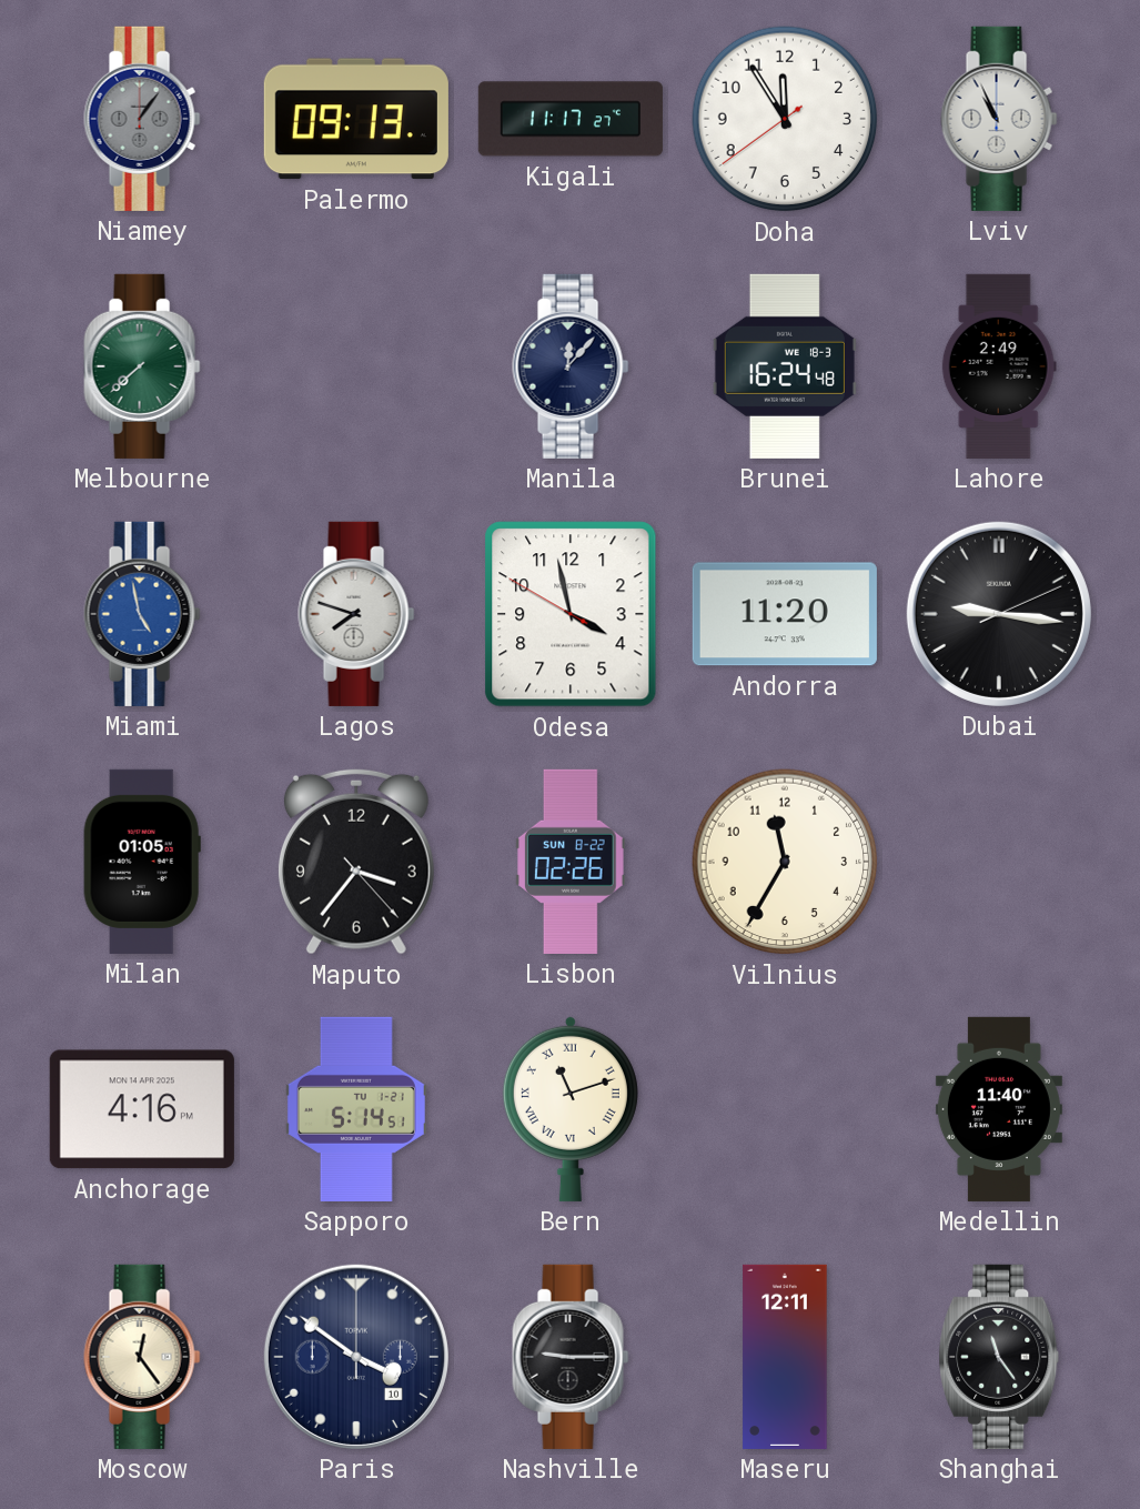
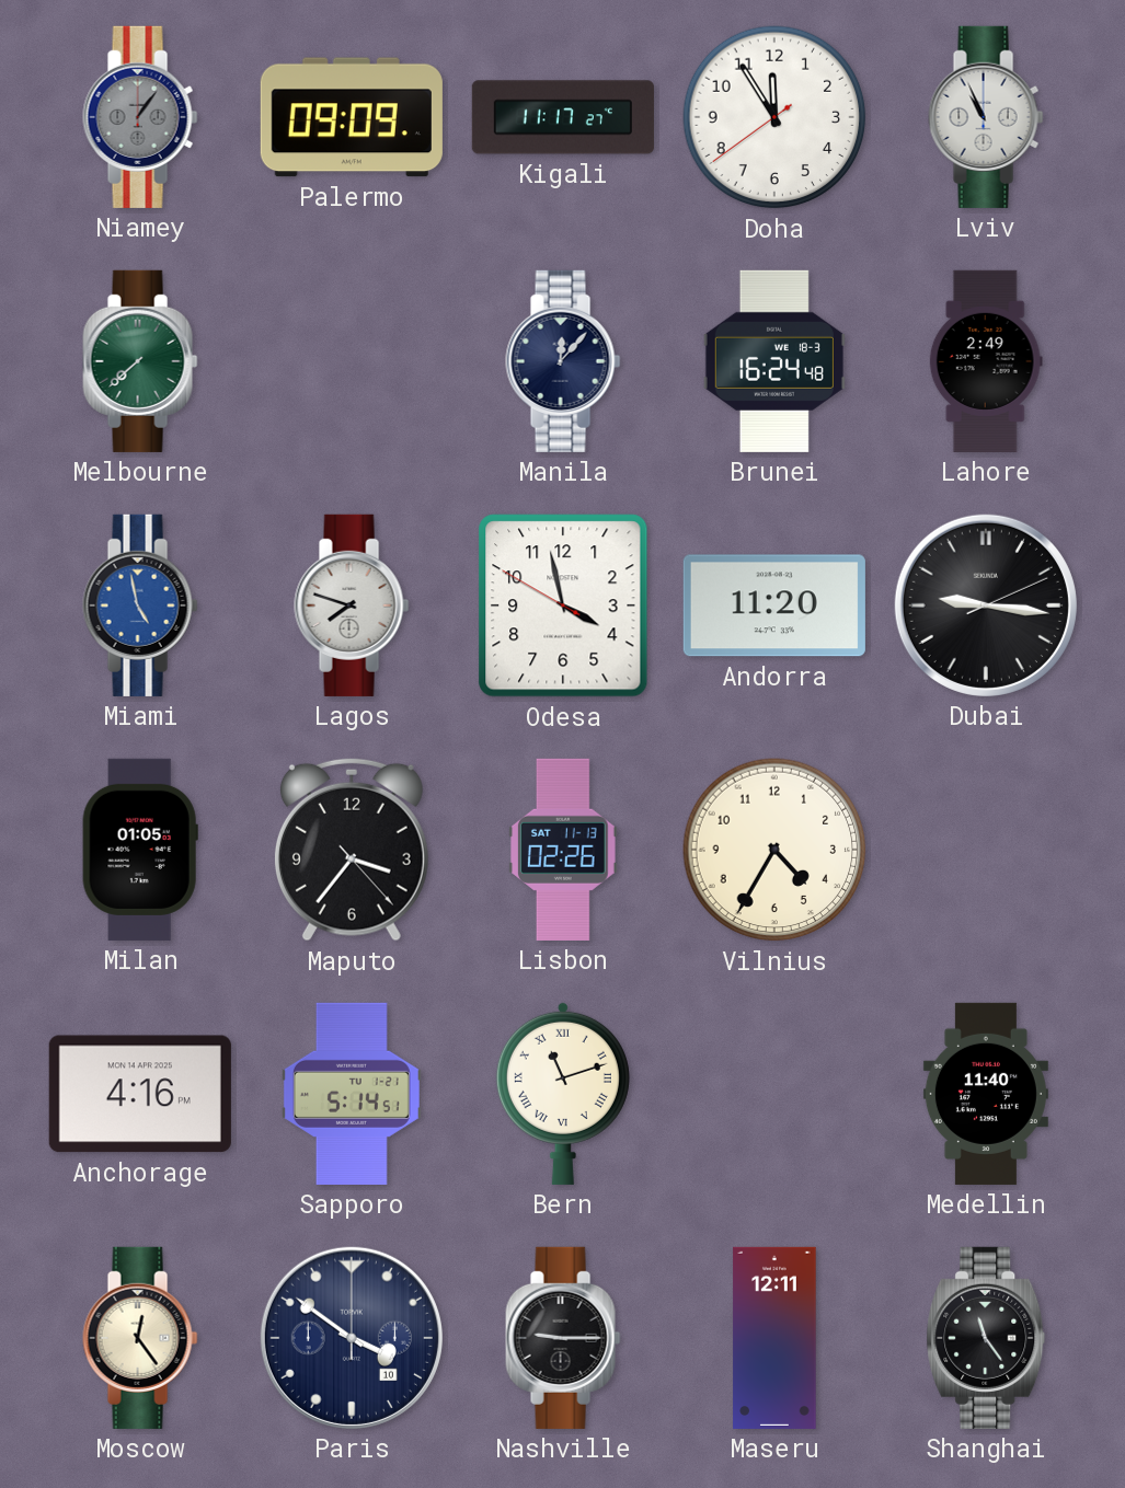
Palermo: 09:13 -> 09:09 (352, 117)
Lisbon date: SUN 8-22 -> SAT 11-13 (564, 850)
Vilnius: 11:35 -> 4:35 (774, 850)
